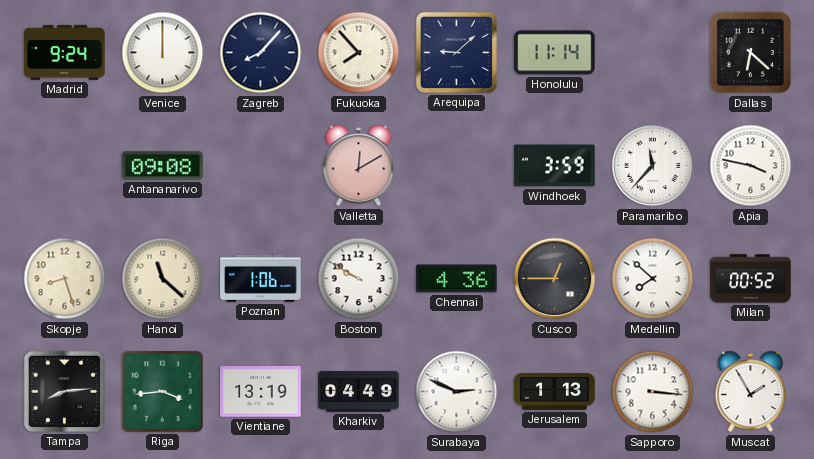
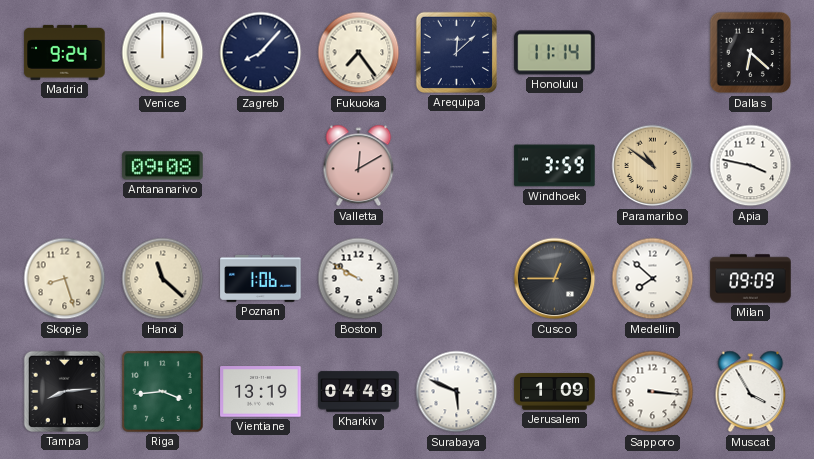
Fukuoka: 7:53 -> 7:24 (359, 53)
Arequipa: 9:08 -> 12:08 (456, 52)
Paramaribo: 11:37 -> 10:51 (653, 166)
Paramaribo dial: white -> champagne (653, 166)
Chennai: 4:36 -> none (457, 279)
Milan: 00:52 -> 09:09 (751, 279)
Surabaya: 2:49 -> 5:49 (457, 392)
Jerusalem: 1:13 -> 1:09 (555, 392)
Muscat: 1:55 -> 3:55 (751, 392)
